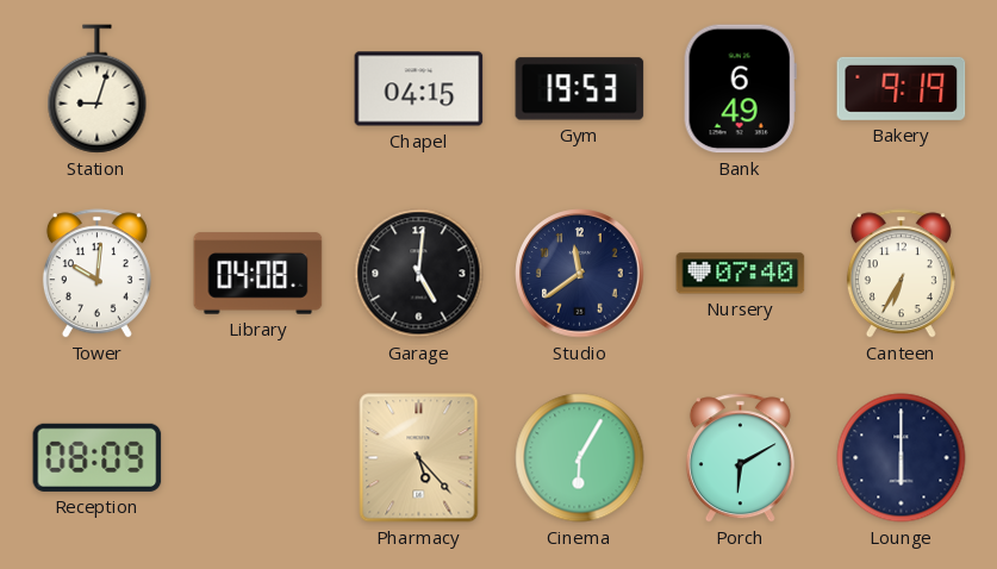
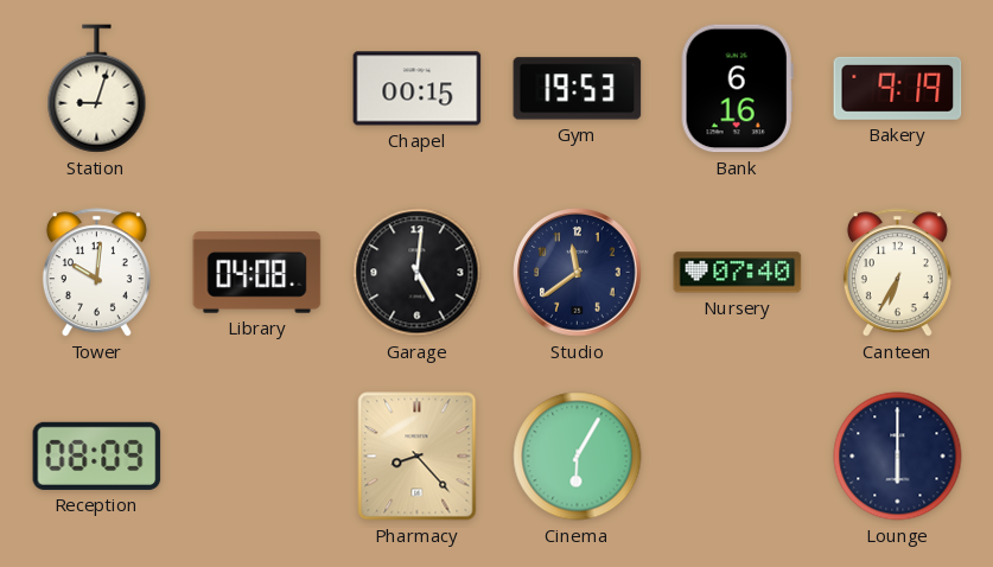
Chapel: 04:15 -> 00:15 (418, 89)
Bank: 6:49 -> 6:16 (737, 89)
Pharmacy: 5:23 -> 8:23 (418, 457)
Porch: 6:10 -> none (740, 458)
